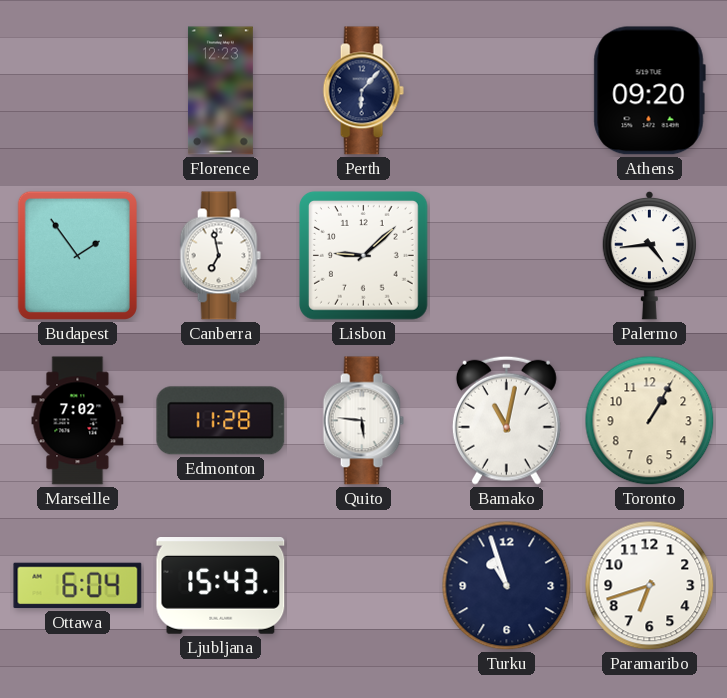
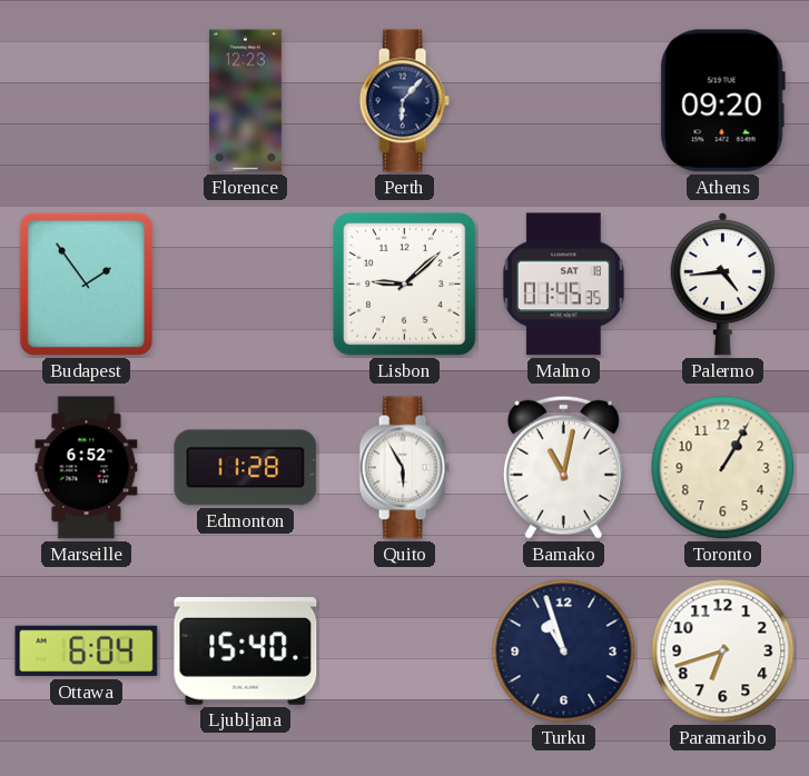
Canberra: 6:58 -> none (220, 256)
Malmo: none -> 01:45 (563, 285)
Marseille: 7:02 -> 6:52 (87, 468)
Quito: 5:46 -> 5:55 (404, 468)
Ljubljana: 15:43 -> 15:40 (246, 651)
